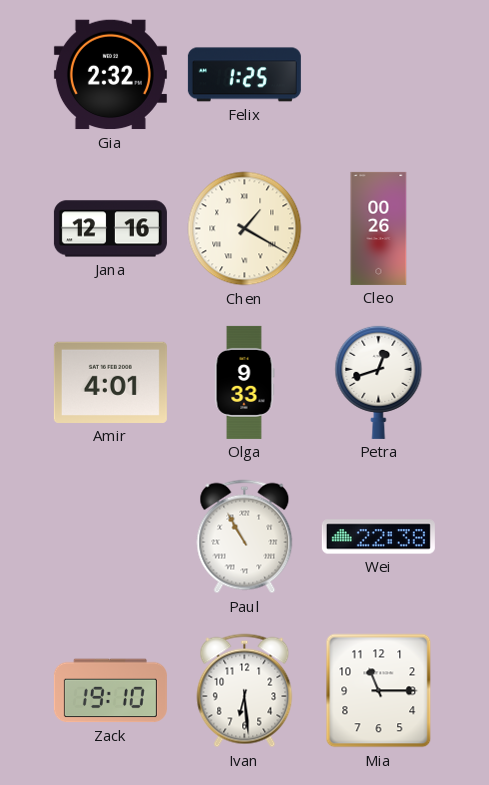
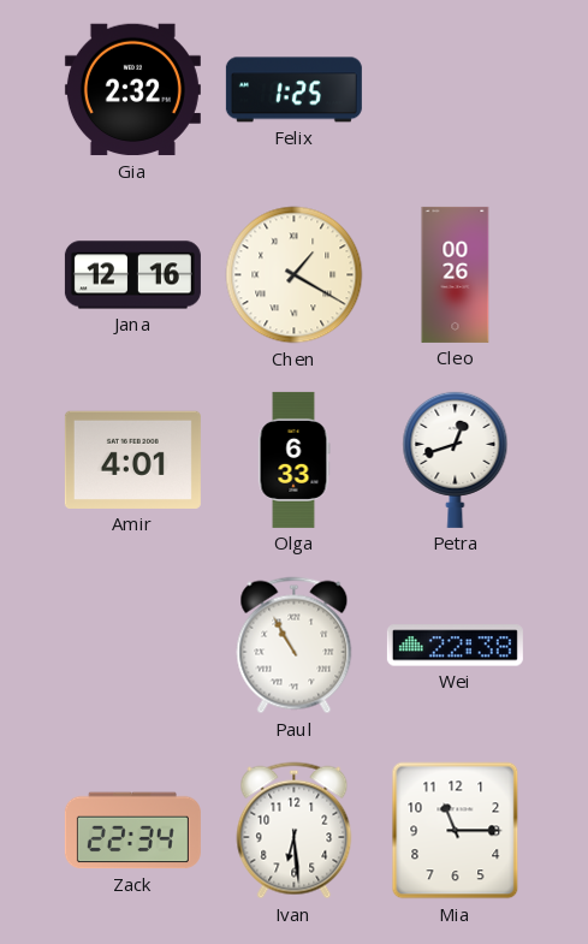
Olga: 9:33 -> 6:33 (293, 459)
Zack: 19:10 -> 22:34 (132, 831)
